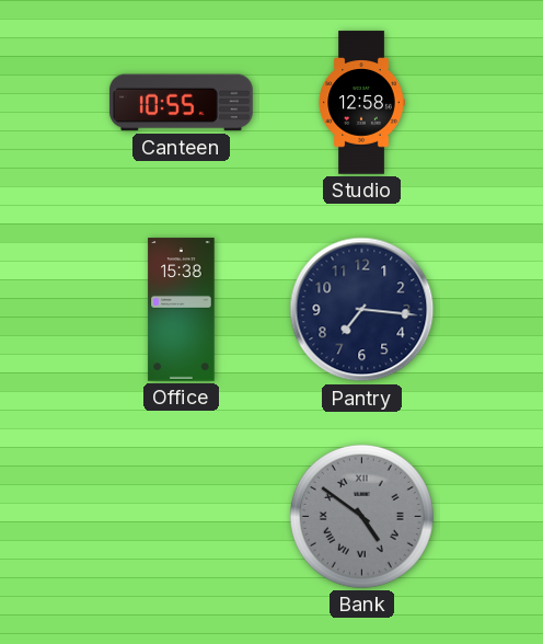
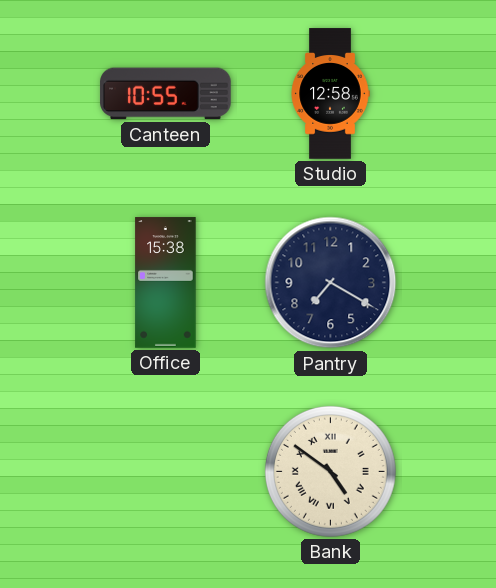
Pantry: 7:16 -> 7:20 (331, 283)
Bank dial: grey -> cream (330, 471)
